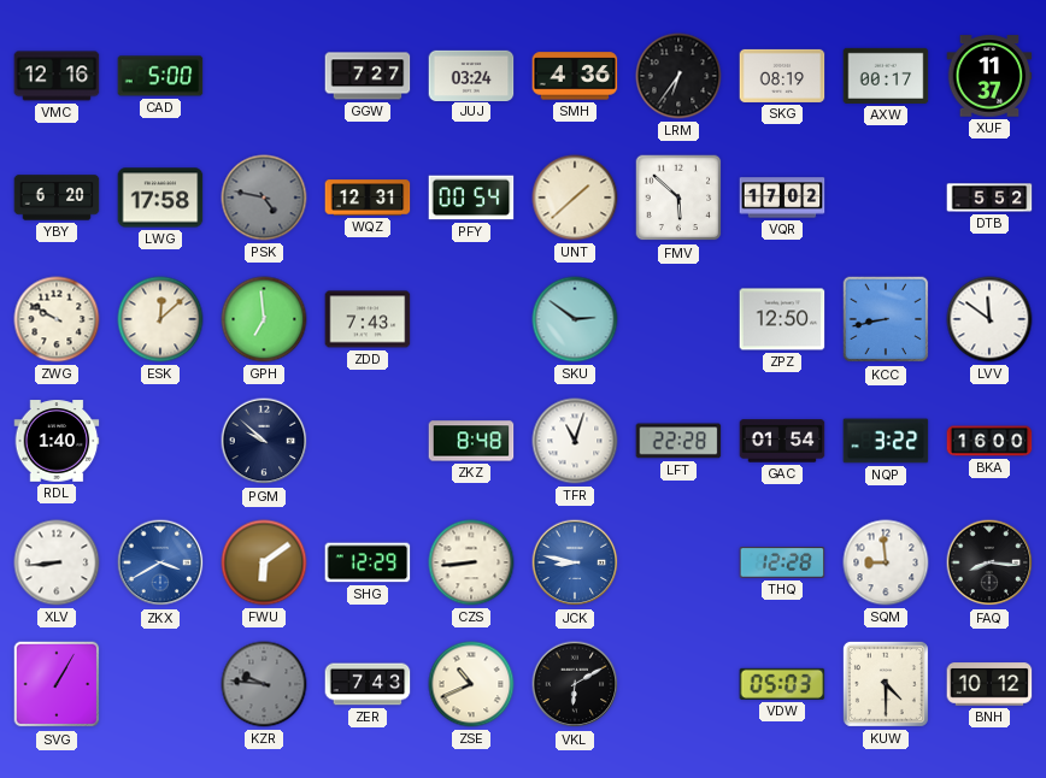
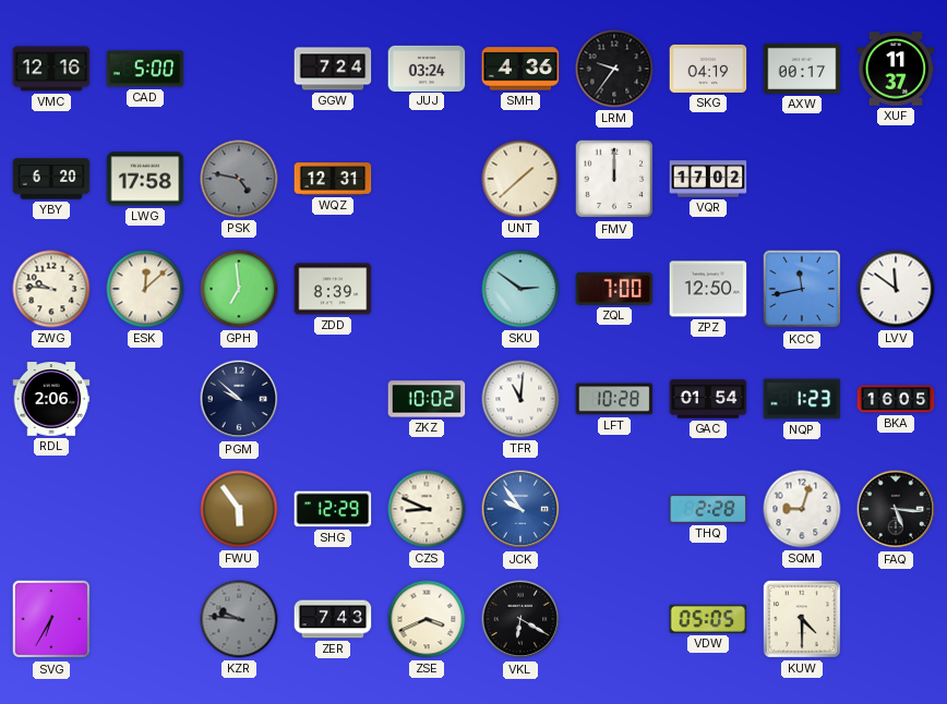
GGW: 7:27 -> 7:24 (333, 69)
LRM: 6:36 -> 9:36 (614, 69)
SKG: 08:19 -> 04:19 (708, 69)
PFY: 00:54 -> none (471, 198)
FMV: 5:52 -> 12:00 (614, 179)
DTB: 5:52 -> none (989, 198)
ZWG: 9:50 -> 9:46 (51, 289)
ZDD: 7:43 -> 8:39 (333, 289)
ZQL: none -> 7:00 (614, 289)
KCC: 8:43 -> 11:43 (802, 289)
RDL: 1:40 -> 2:06 (51, 399)
ZKZ: 8:48 -> 10:02 (427, 399)
TFR: 11:03 -> 11:01 (520, 399)
LFT: 22:28 -> 10:28 (614, 399)
NQP: 3:22 -> 1:23 (802, 399)
BKA: 16:00 -> 16:05 (896, 399)
XLV: 8:44 -> none (57, 562)
ZKX: 3:40 -> none (160, 562)
FWU: 6:09 -> 5:54 (239, 509)
CZS: 8:44 -> 8:49 (427, 509)
JCK: 8:47 -> 9:54 (520, 509)
THQ: 12:28 -> 2:28 (708, 509)
SQM: 8:59 -> 9:03 (802, 509)
FAQ: 8:16 -> 5:16 (896, 509)
SVG: 1:05 -> 6:35 (51, 619)
ZSE: 10:41 -> 3:41 (427, 619)
VKL: 6:10 -> 6:20 (520, 619)
VDW: 05:03 -> 05:05 (708, 619)
BNH: 10:12 -> none (989, 684)
